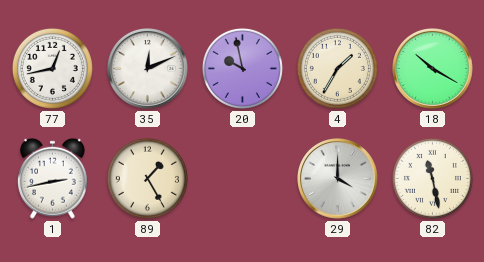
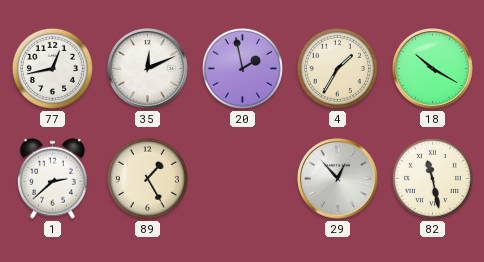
20: 9:58 -> 1:58 (242, 68)
1: 2:43 -> 2:38 (52, 178)
29: 4:00 -> 12:53 (338, 179)
